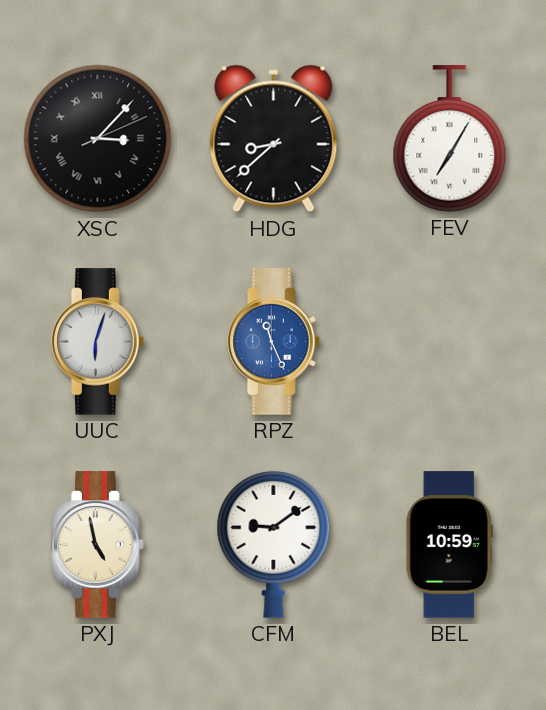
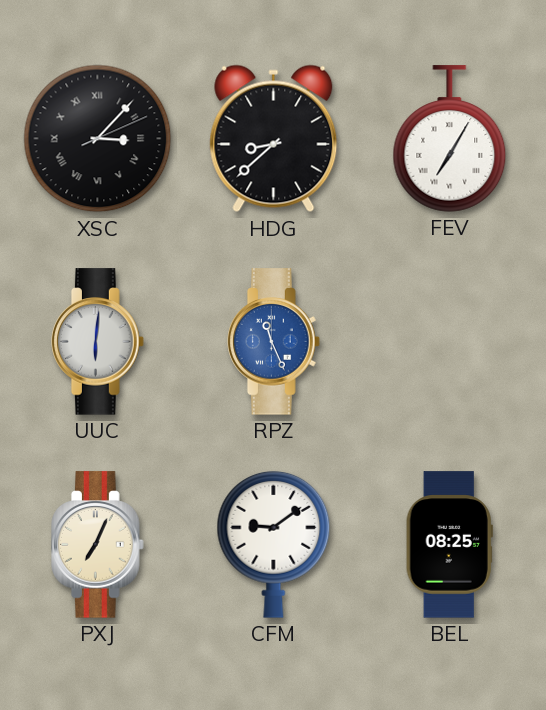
UUC: 6:03 -> 6:01 (98, 342)
PXJ: 4:58 -> 7:04 (98, 545)
BEL: 10:59 -> 08:25 (449, 545)
